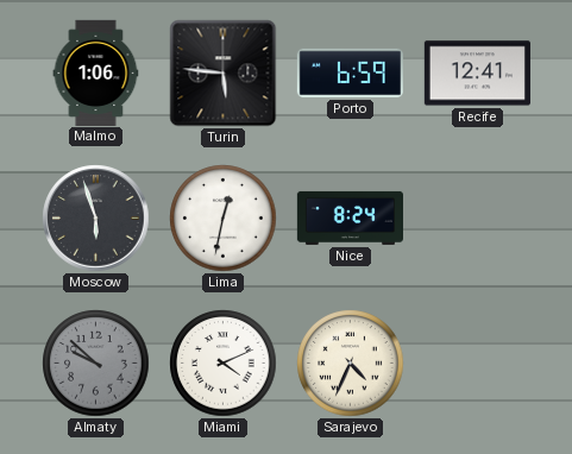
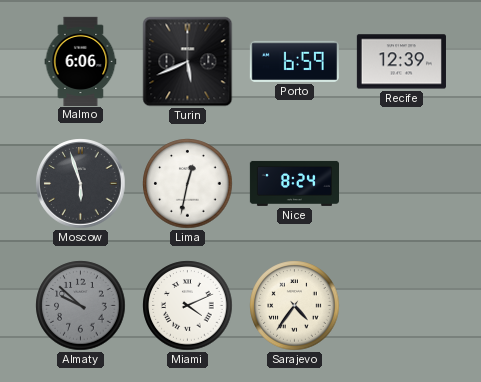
Malmo: 1:06 -> 6:06 (81, 61)
Turin: 5:46 -> 5:41 (188, 62)
Recife: 12:41 -> 12:39 (401, 62)
Sarajevo: 4:34 -> 4:36 (295, 306)
